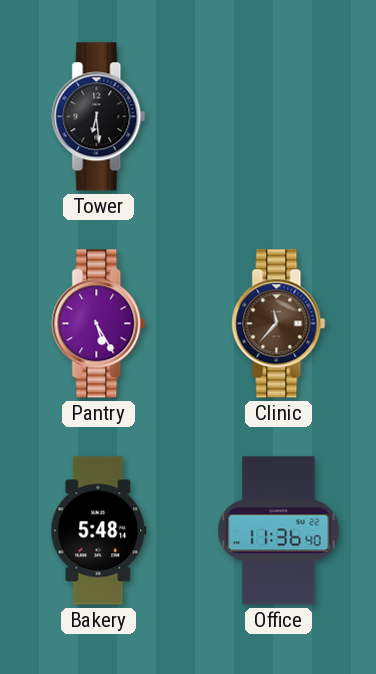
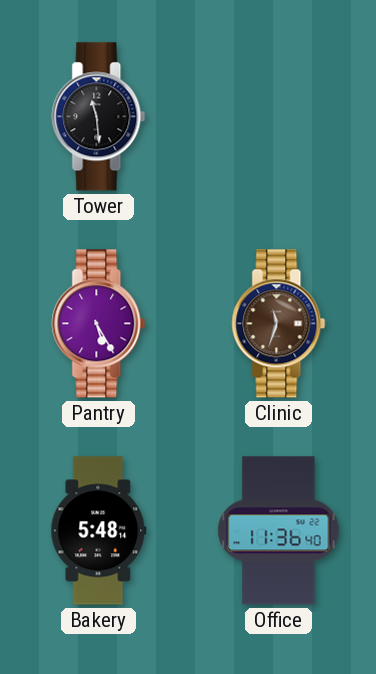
Tower: 6:29 -> 11:29 (99, 117)
Clinic: 11:37 -> 11:33 (279, 324)
